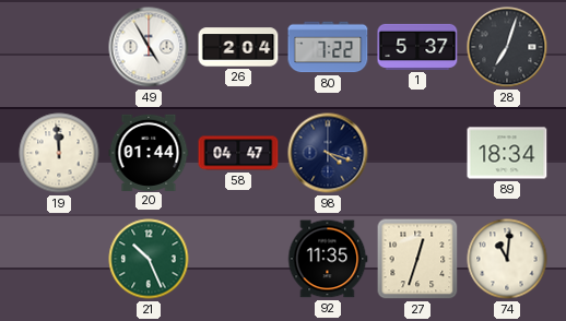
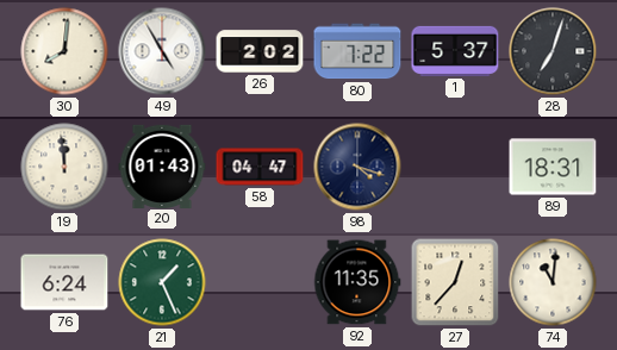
30: none -> 8:01 (64, 51)
26: 2:04 -> 2:02 (260, 51)
20: 01:44 -> 01:43 (162, 165)
89: 18:34 -> 18:31 (553, 167)
76: none -> 6:24 (64, 282)
21: 10:26 -> 1:26 (162, 282)
27: 12:33 -> 12:37 (455, 282)
